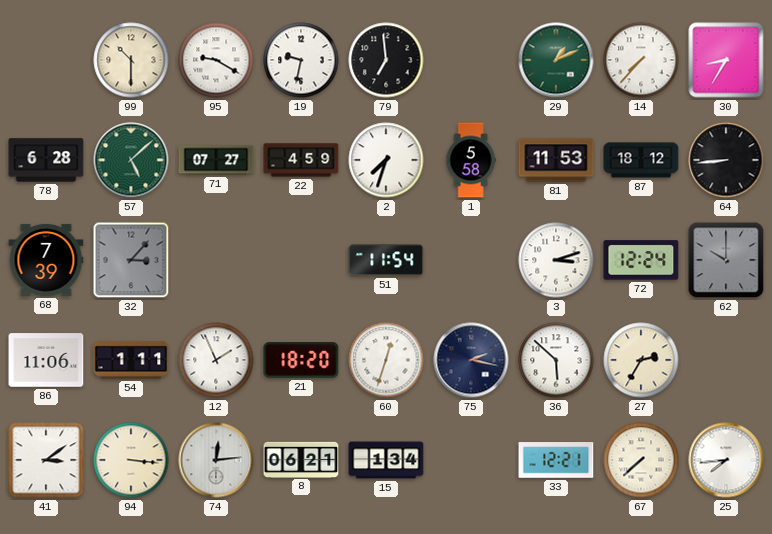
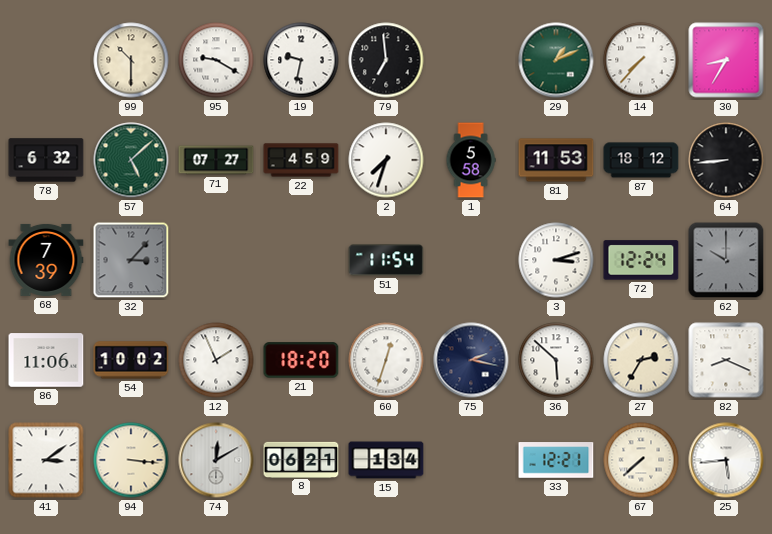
78: 6:28 -> 6:32 (46, 160)
54: 1:11 -> 10:02 (131, 360)
82: none -> 8:19 (726, 360)
74: 12:14 -> 12:10 (216, 460)
25: 7:44 -> 5:44 (726, 460)
